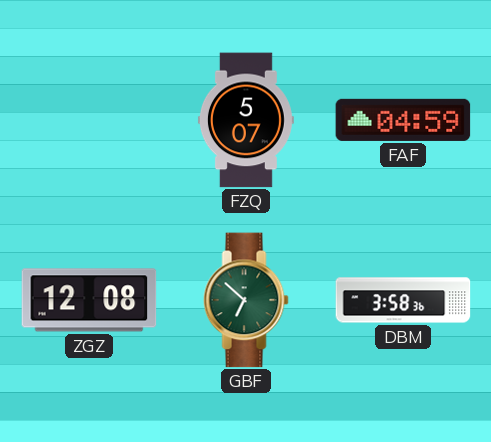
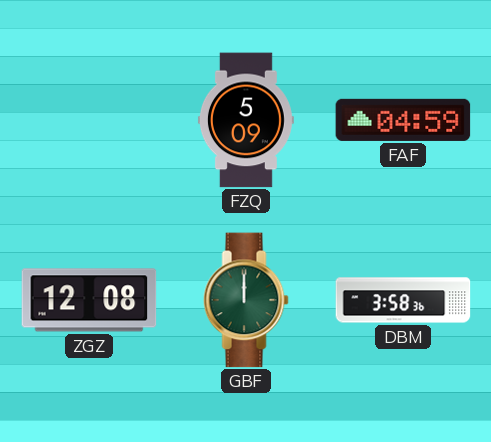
FZQ: 5:07 -> 5:09 (246, 120)
GBF: 6:52 -> 12:00 (246, 300)
